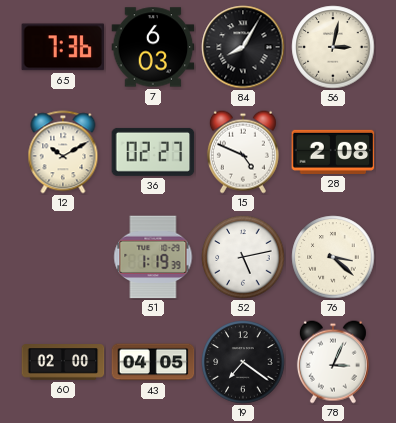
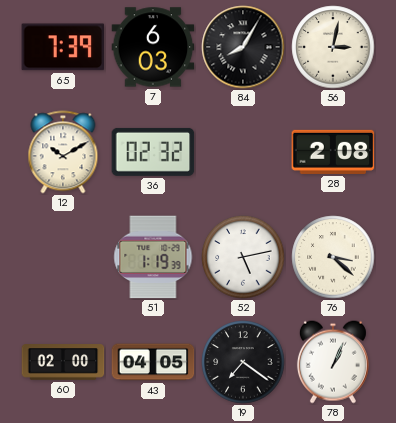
65: 7:36 -> 7:39 (63, 47)
36: 02:27 -> 02:32 (153, 152)
15: 4:49 -> none (243, 152)
78: 3:04 -> 1:04 (333, 362)
